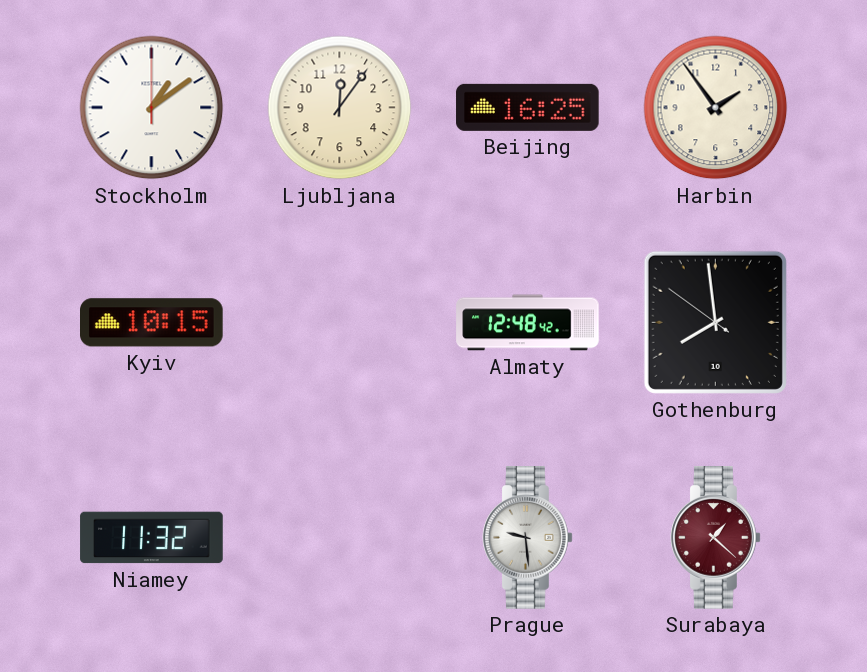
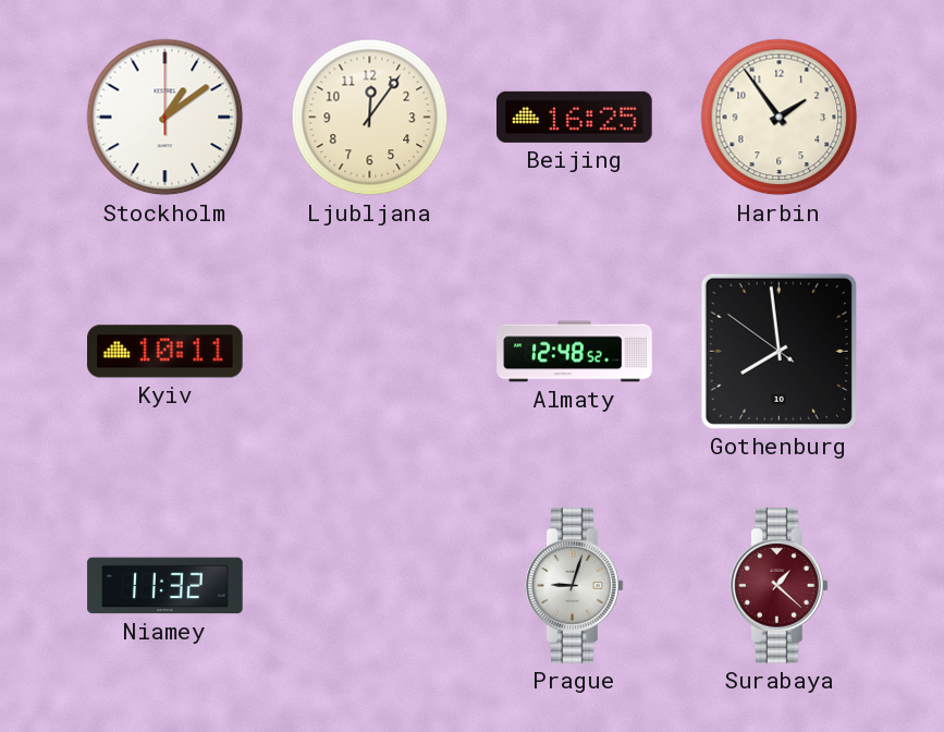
Kyiv: 10:15 -> 10:11 (165, 352)
Almaty: 12:48:42 -> 12:48:52 (575, 352)
Prague: 9:29 -> 9:03 (575, 586)
